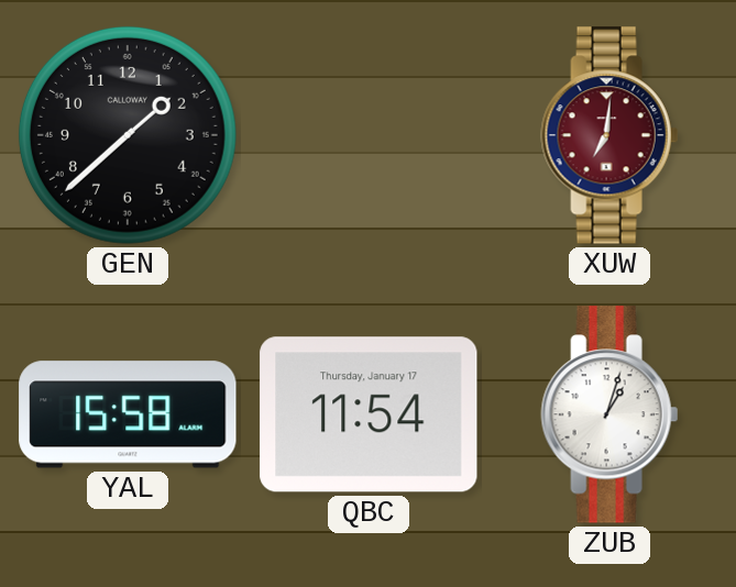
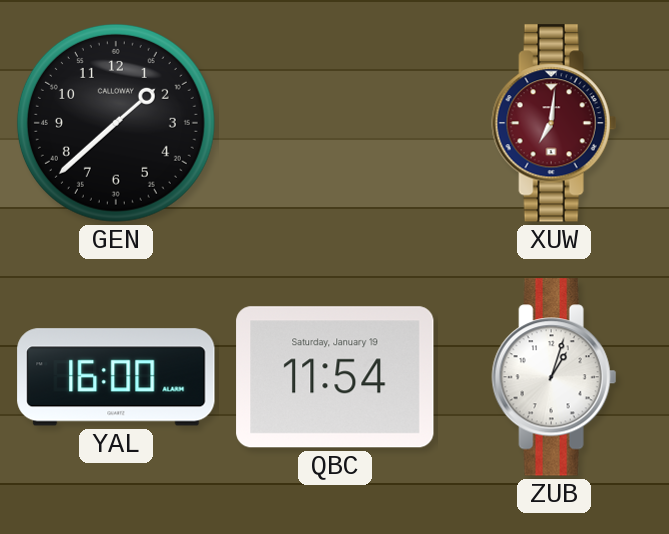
YAL: 15:58 -> 16:00 (116, 377)
QBC date: Thursday, January 17 -> Saturday, January 19 (335, 377)
